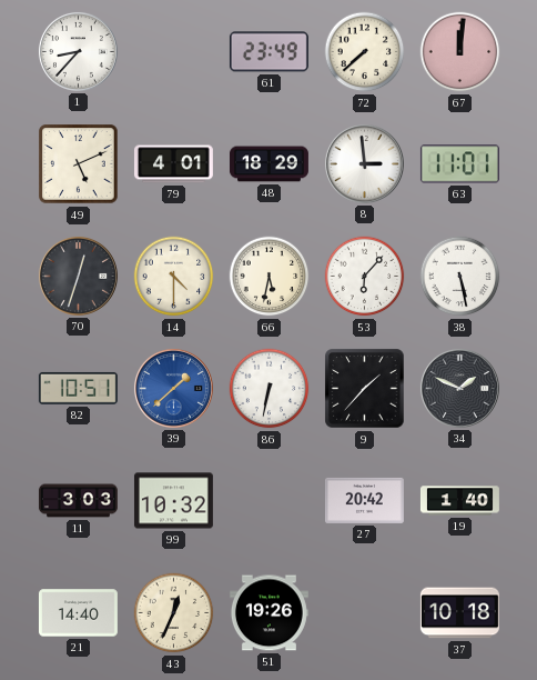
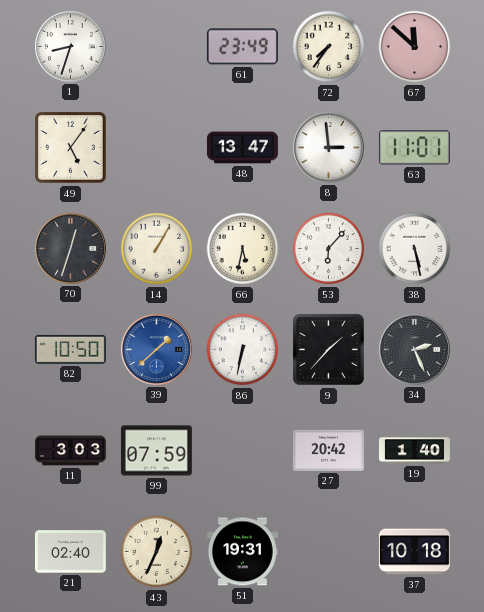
1: 8:37 -> 8:33 (70, 46)
72: 7:38 -> 7:36 (329, 47)
67: 12:01 -> 11:52 (415, 47)
49: 5:11 -> 5:06 (71, 148)
79: 4:01 -> none (173, 164)
48: 18:29 -> 13:47 (242, 148)
14: 4:30 -> 1:05 (157, 249)
82: 10:51 -> 10:50 (70, 349)
34: 1:49 -> 2:26 (414, 349)
99: 10:32 -> 07:59 (156, 451)
21: 14:40 -> 02:40 (70, 552)
51: 19:26 -> 19:31 (242, 552)
